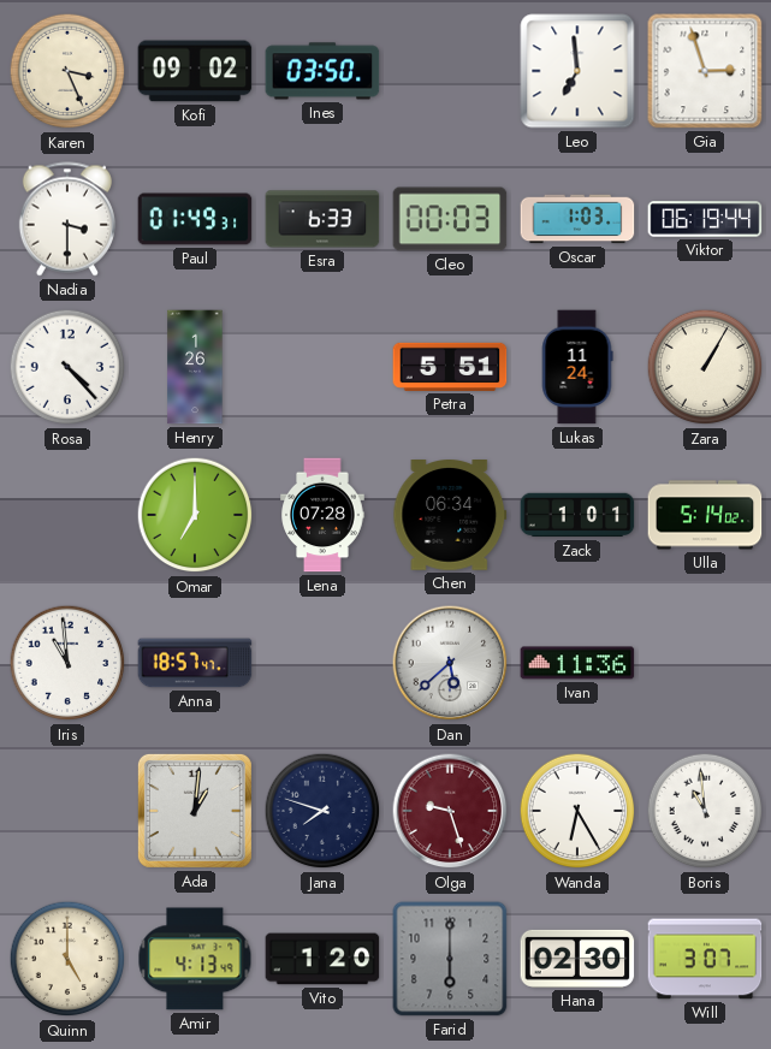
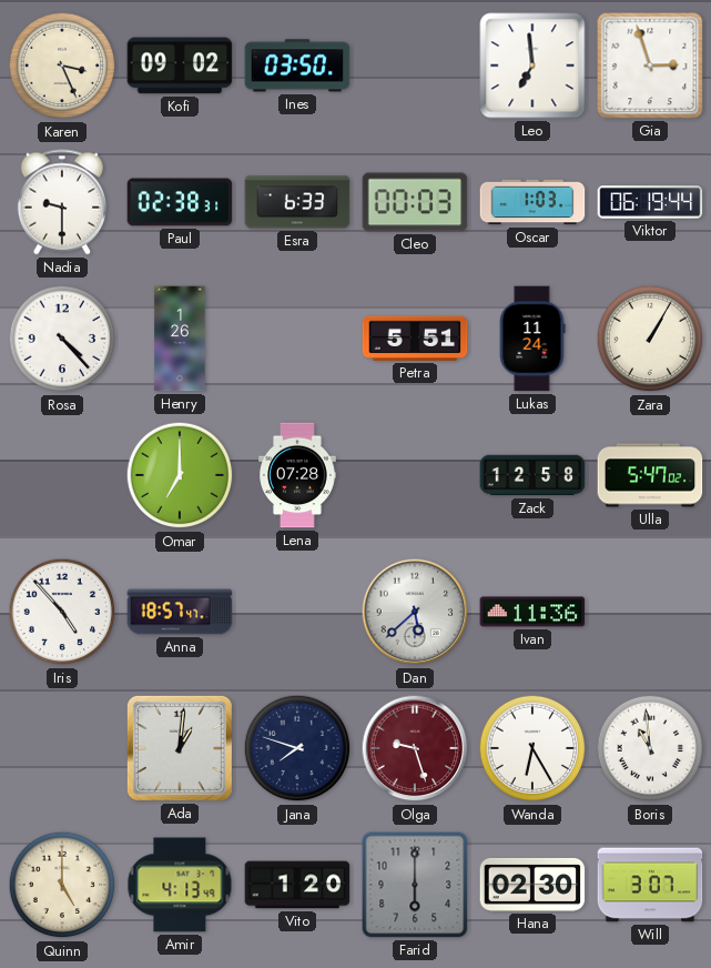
Nadia: 3:30 -> 9:30 (62, 202)
Paul: 01:49 -> 02:38 (180, 202)
Chen: 06:34 -> none (450, 516)
Zack: 1:01 -> 12:58 (532, 475)
Ulla: 5:14 -> 5:47 (650, 475)
Iris: 10:59 -> 4:53 (62, 612)
